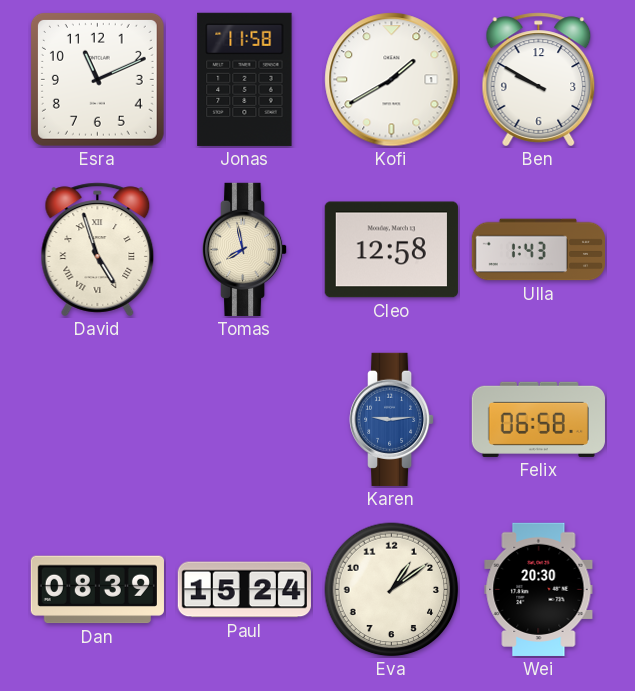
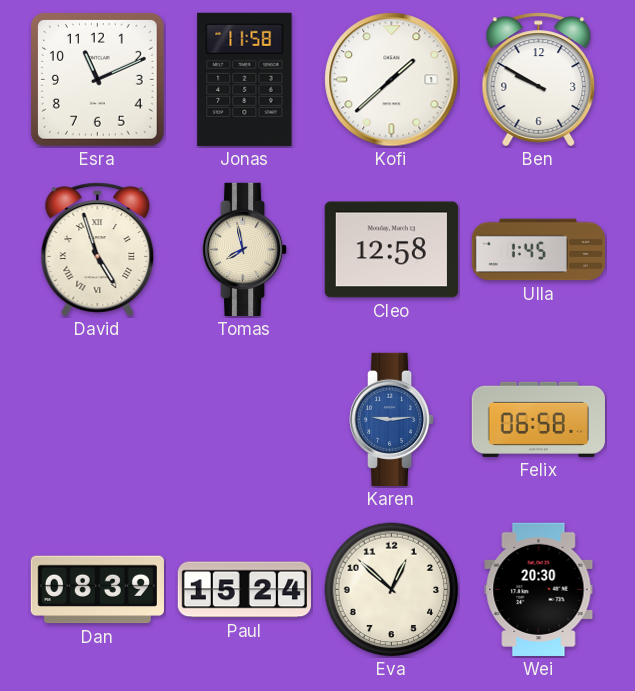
Kofi: 1:40 -> 1:38 (392, 80)
Ulla: 1:43 -> 1:45 (538, 250)
Eva: 1:09 -> 12:52 (392, 590)
